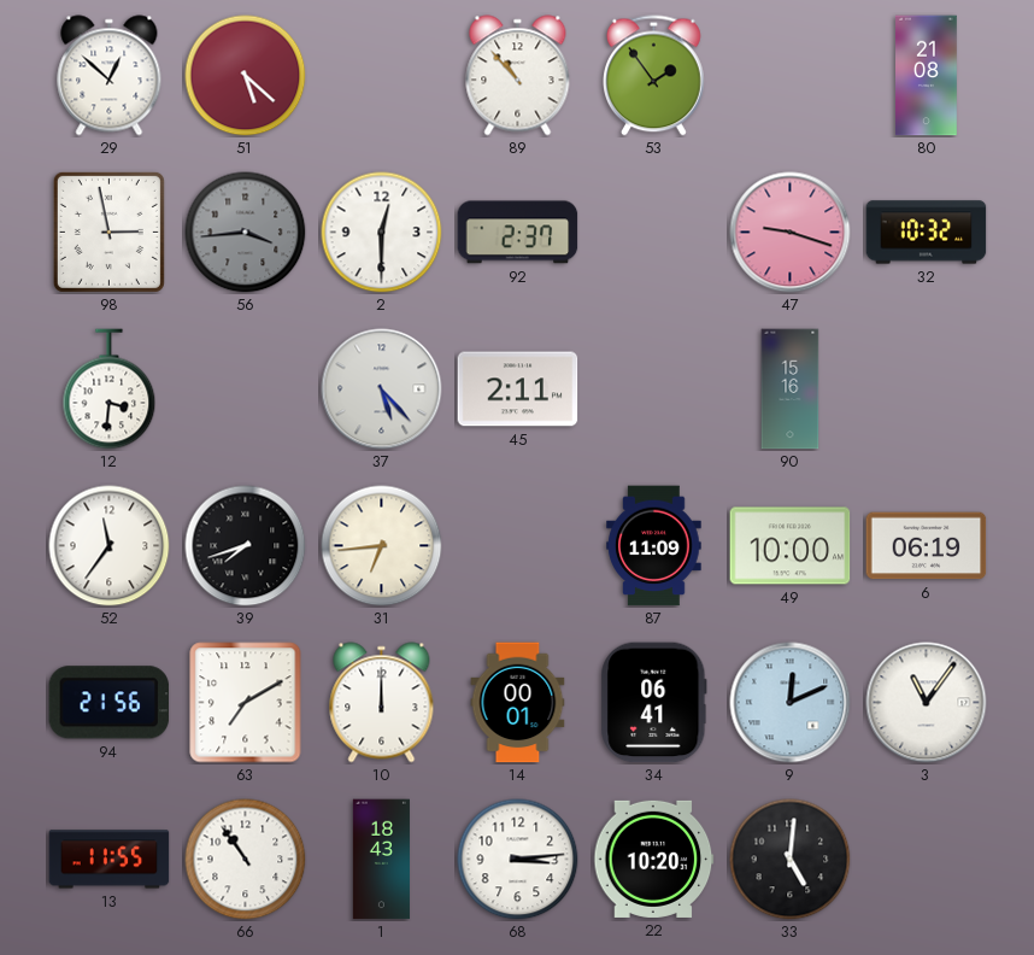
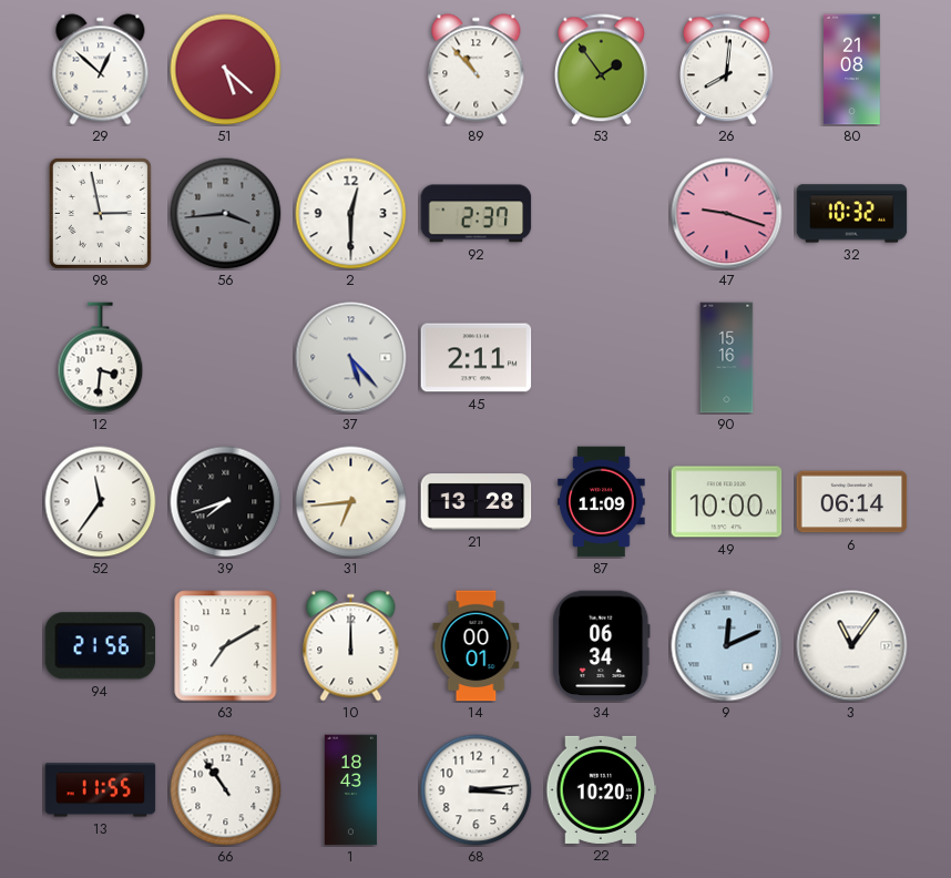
26: none -> 8:01 (727, 70)
21: none -> 13:28 (477, 502)
6: 06:19 -> 06:14 (852, 502)
34: 06:41 -> 06:34 (602, 646)
33: 5:01 -> none (791, 860)
